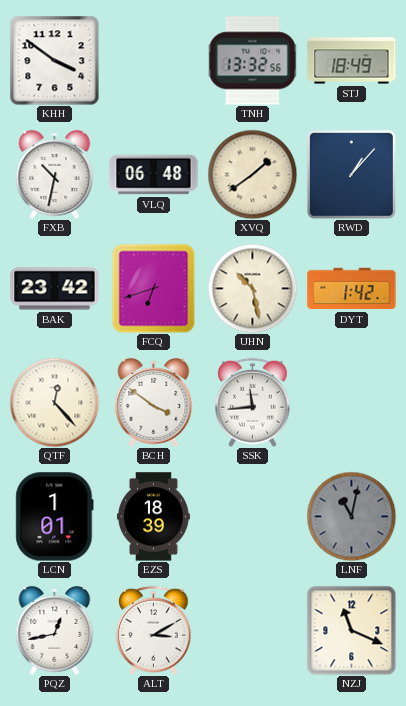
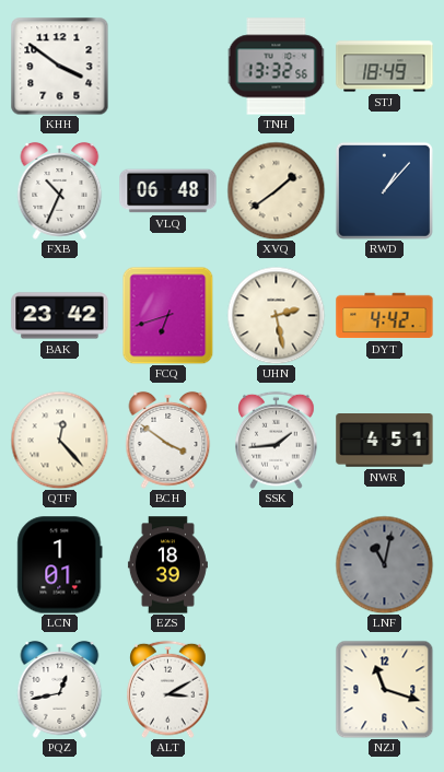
FXB: 10:32 -> 10:34 (60, 190)
UHN: 10:28 -> 2:28 (276, 315)
DYT: 1:42 -> 4:42 (385, 316)
SSK: 11:44 -> 1:44 (277, 440)
NWR: none -> 4:51 (385, 441)
NZJ: 11:19 -> 11:18 (384, 689)
